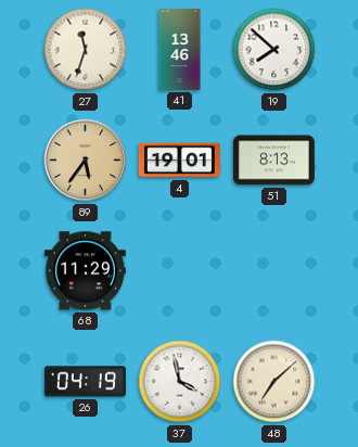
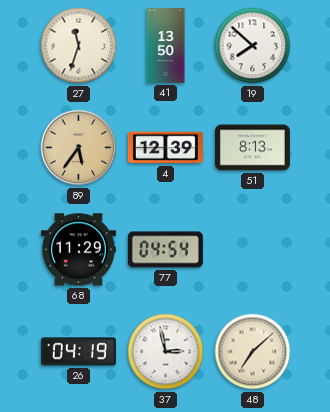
41: 13:46 -> 13:50 (166, 45)
4: 19:01 -> 12:39 (165, 148)
77: none -> 04:54 (165, 250)
37: 3:58 -> 2:58 (166, 352)
